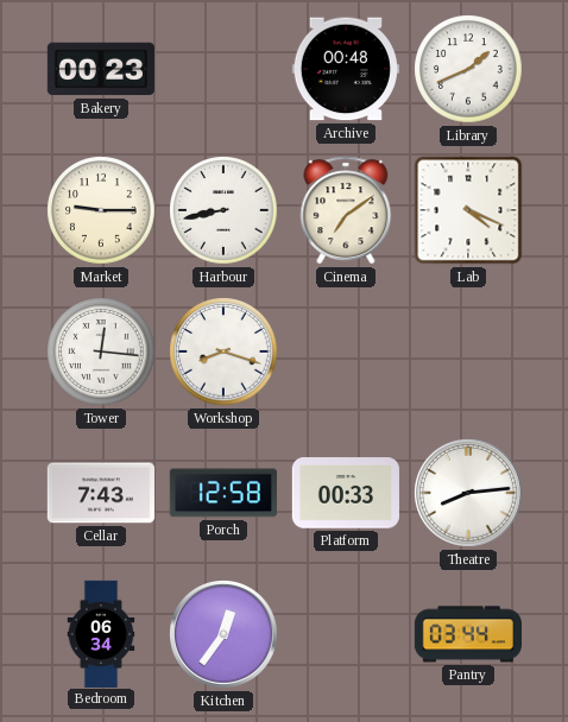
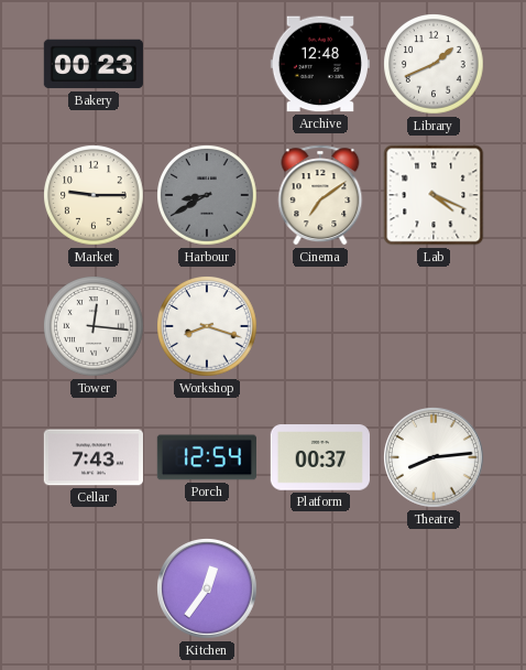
Archive: 00:48 -> 12:48 (320, 64)
Harbour: 8:43 -> 8:40 (207, 195)
Harbour dial: white -> grey (207, 195)
Porch: 12:58 -> 12:54 (207, 457)
Platform: 00:33 -> 00:37 (320, 457)
Bedroom: 06:34 -> none (101, 633)
Pantry: 03:44 -> none (467, 634)
